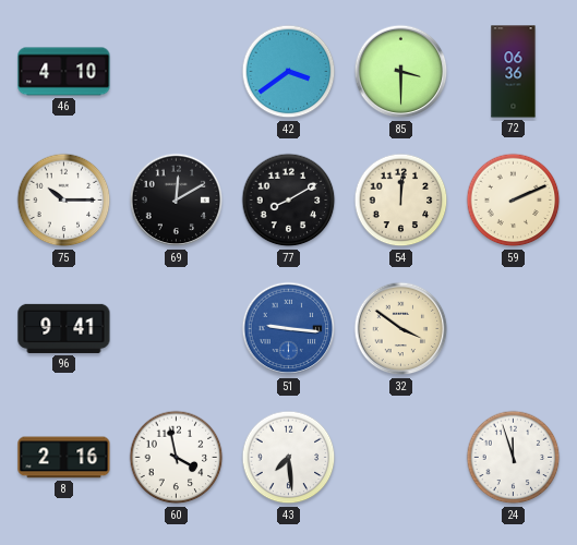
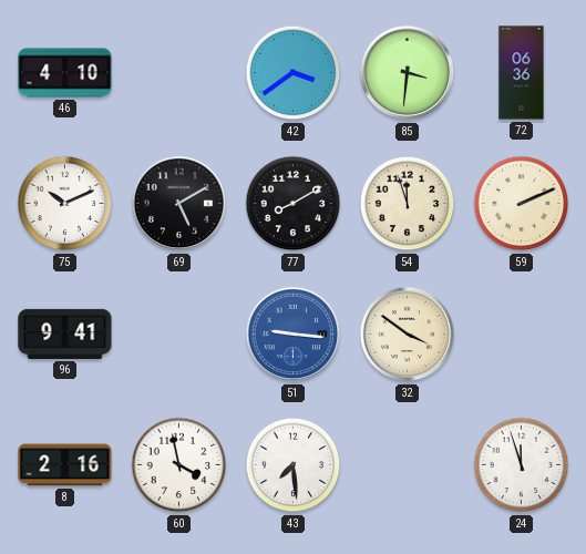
85: 3:30 -> 3:31 (408, 73)
75: 10:15 -> 10:11 (65, 204)
69: 12:10 -> 5:10 (179, 204)
54: 12:01 -> 11:57 (408, 204)
